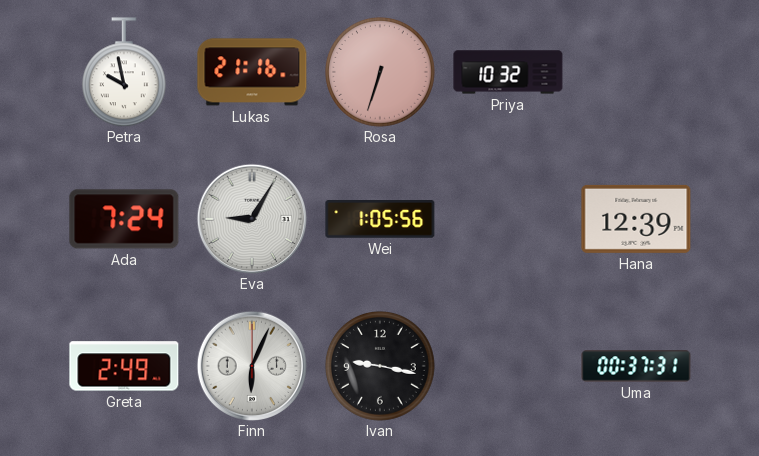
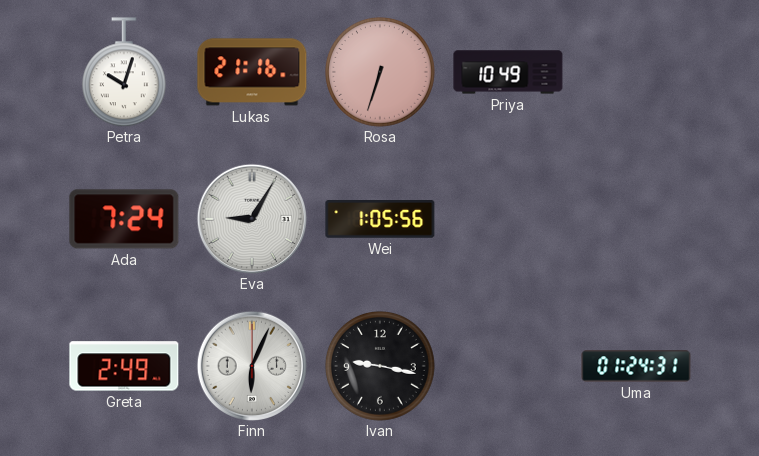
Petra: 9:58 -> 10:03 (124, 72)
Priya: 10:32 -> 10:49 (508, 72)
Hana: 12:39 -> none (636, 219)
Uma: 00:37 -> 01:24 (636, 366)
